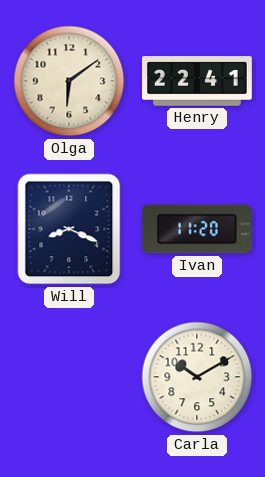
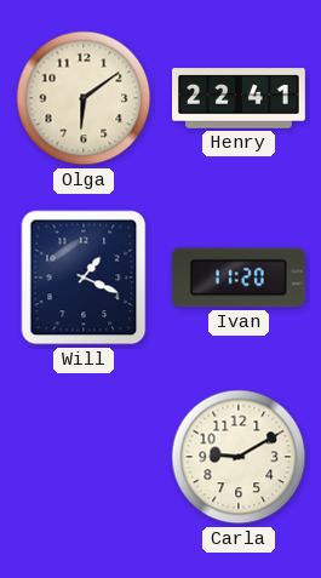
Will: 8:19 -> 1:19 (84, 277)
Carla: 10:10 -> 9:10 (239, 457)
